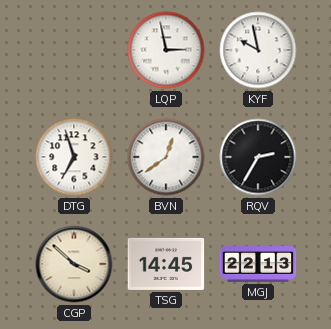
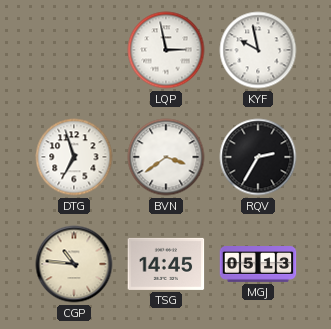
BVN: 12:39 -> 3:39 (166, 157)
CGP: 3:52 -> 10:46 (74, 264)
MGJ: 22:13 -> 05:13 (258, 265)
